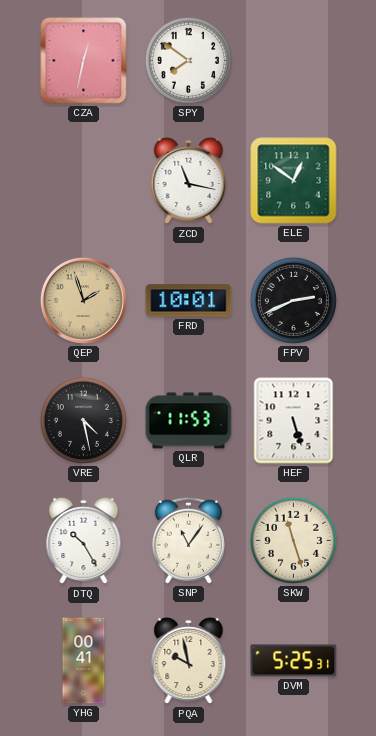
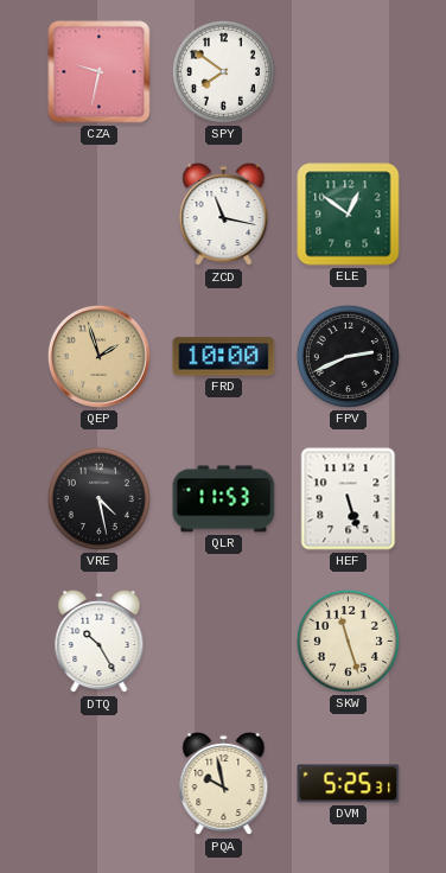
CZA: 12:32 -> 9:32 (100, 72)
FRD: 10:01 -> 10:00 (224, 357)
SNP: 11:06 -> none (188, 540)
YHG: 00:41 -> none (84, 661)
